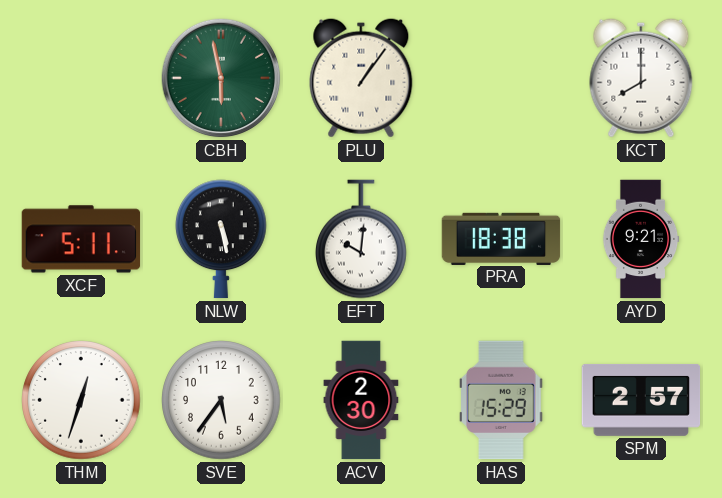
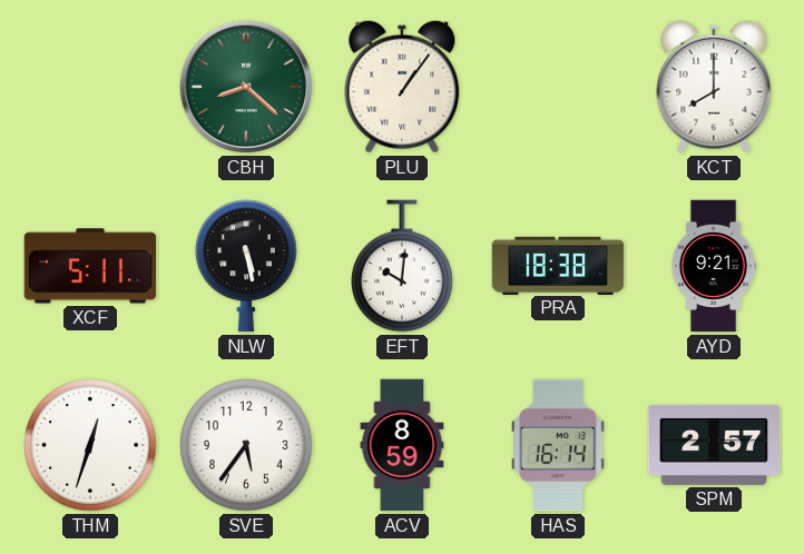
CBH: 5:58 -> 8:22 (246, 87)
ACV: 2:30 -> 8:59 (402, 445)
HAS: 15:29 -> 16:14 (559, 445)
